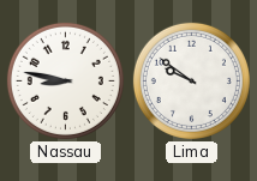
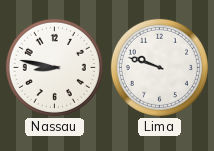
Lima: 9:51 -> 9:48 (159, 67)
